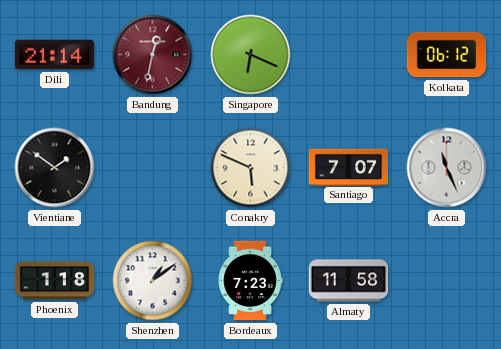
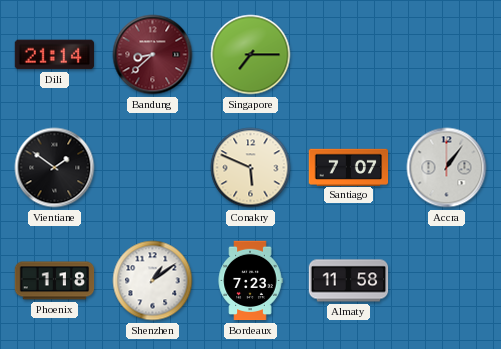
Bandung: 12:32 -> 8:38 (153, 55)
Singapore: 6:19 -> 7:15 (251, 55)
Kolkata: 06:12 -> none (447, 55)
Accra: 11:26 -> 1:06 (447, 168)
